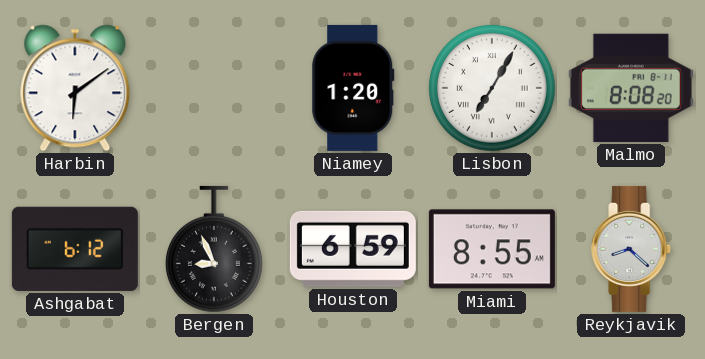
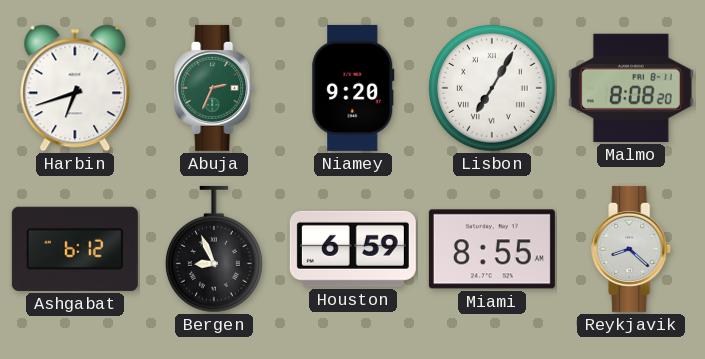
Harbin: 6:09 -> 6:42 (75, 88)
Abuja: none -> 2:34 (215, 88)
Niamey: 1:20 -> 9:20 (353, 88)
